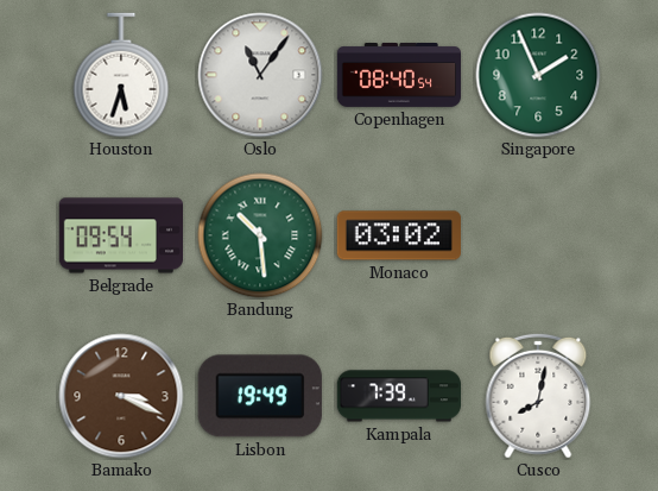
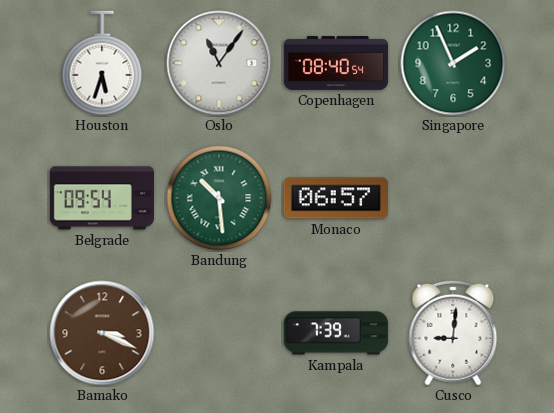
Monaco: 03:02 -> 06:57 (336, 198)
Lisbon: 19:49 -> none (260, 396)
Cusco: 8:02 -> 9:01 (453, 333)
